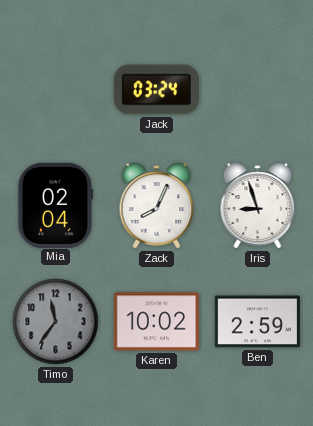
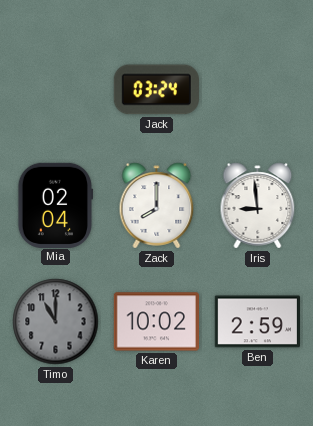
Zack: 8:04 -> 8:00 (157, 206)
Iris: 8:57 -> 8:59 (258, 206)
Timo: 11:36 -> 11:00 (56, 322)
